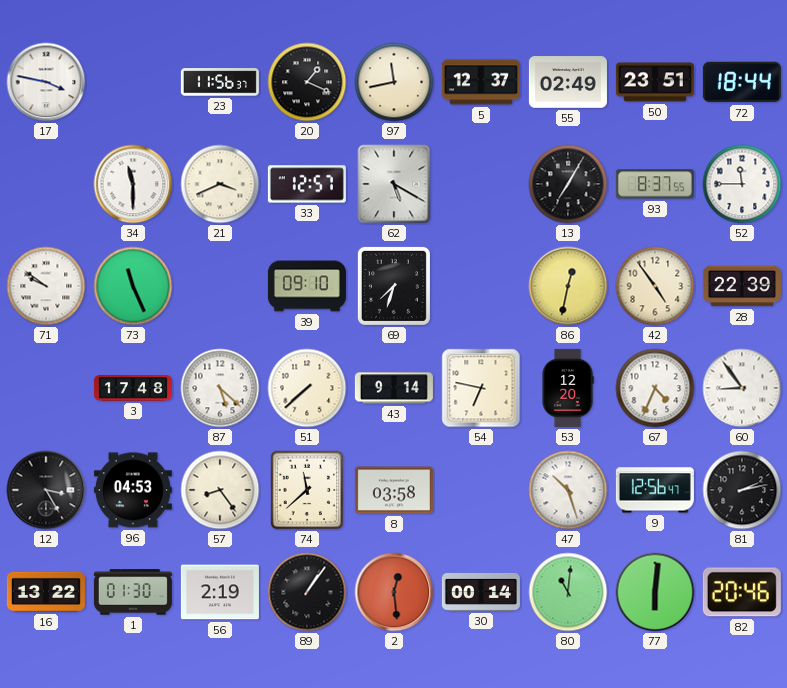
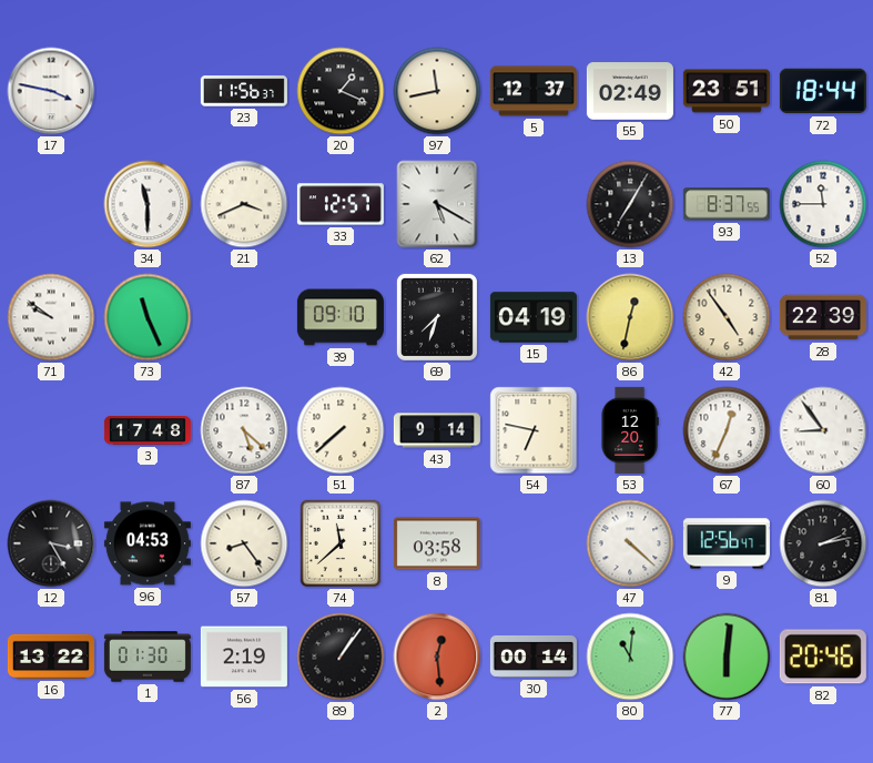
15: none -> 04:19 (534, 317)
67: 4:34 -> 12:34 (727, 430)
47: 10:27 -> 4:22 (630, 543)
